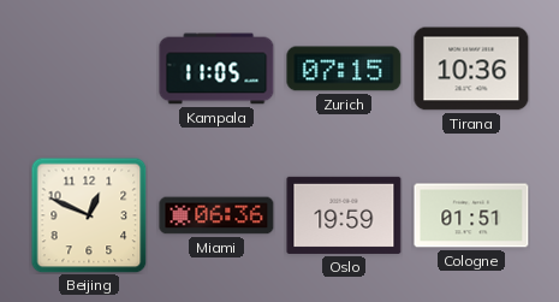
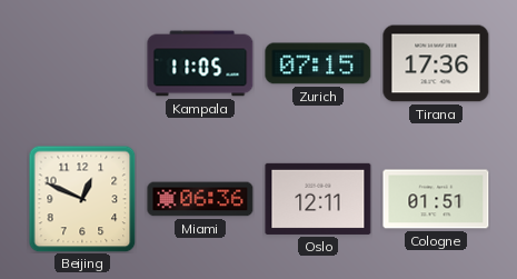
Tirana: 10:36 -> 17:36 (436, 63)
Oslo: 19:59 -> 12:11 (318, 199)
